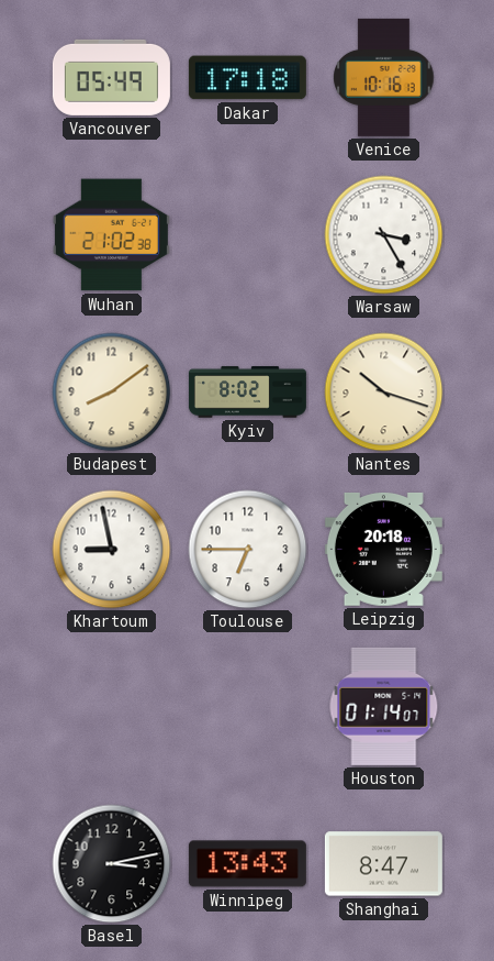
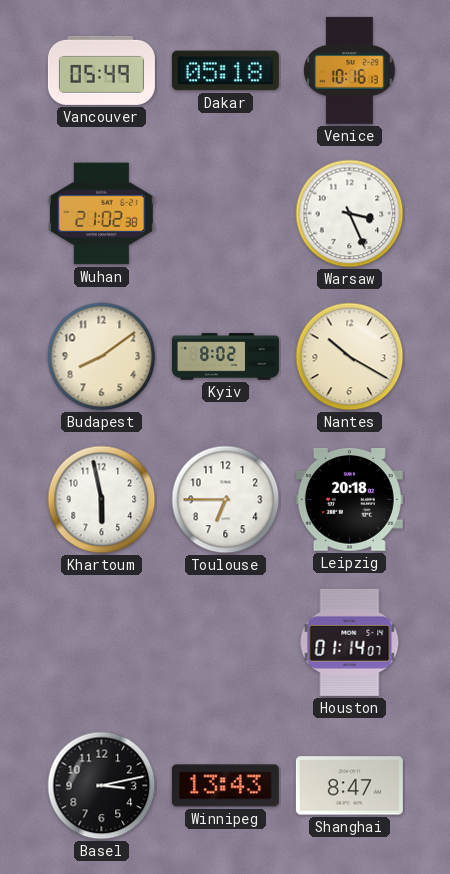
Dakar: 17:18 -> 05:18 (225, 71)
Warsaw: 3:25 -> 3:26 (350, 214)
Nantes: 10:18 -> 10:20 (350, 357)
Khartoum: 8:58 -> 5:58 (102, 500)
